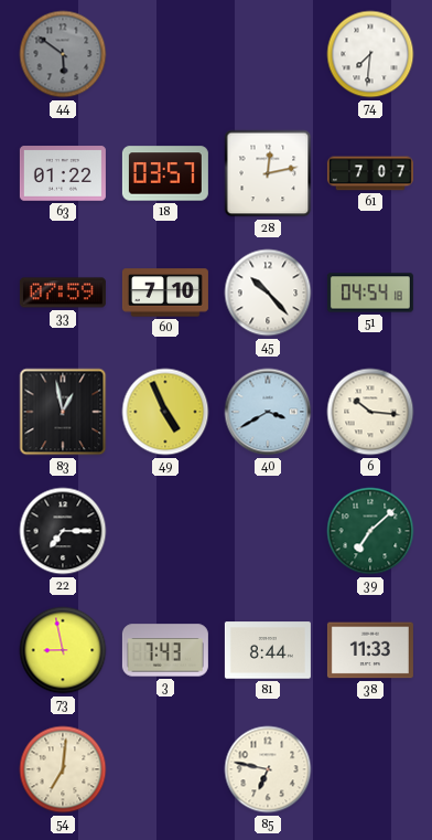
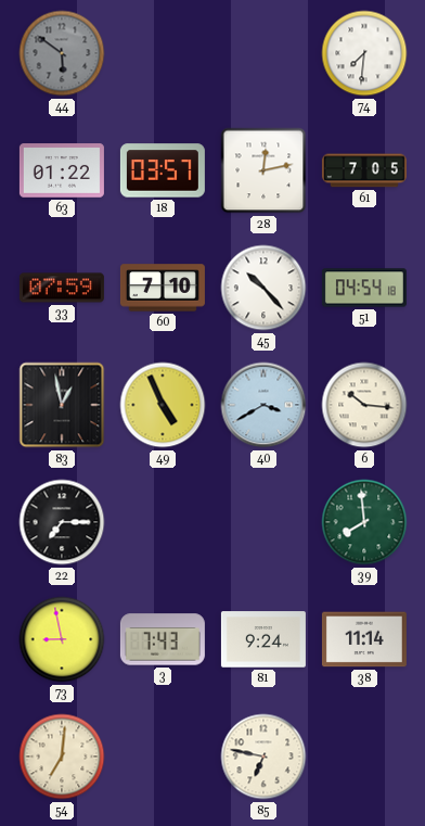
61: 7:07 -> 7:05 (364, 170)
39: 7:08 -> 7:59 (364, 522)
81: 8:44 -> 9:24 (263, 639)
38: 11:33 -> 11:14 (364, 639)
